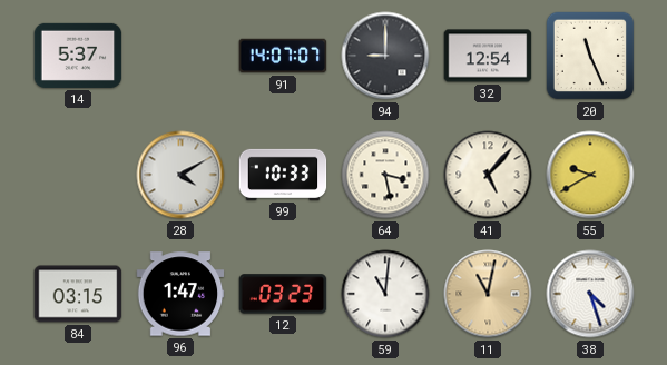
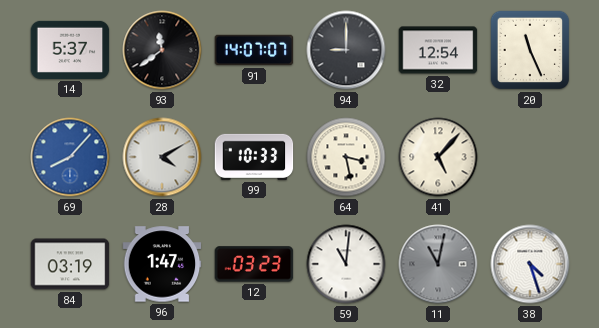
93: none -> 11:39 (162, 50)
69: none -> 8:07 (70, 157)
55: 9:40 -> none (590, 175)
84: 03:15 -> 03:19 (70, 264)
11 dial: champagne -> grey (438, 264)
